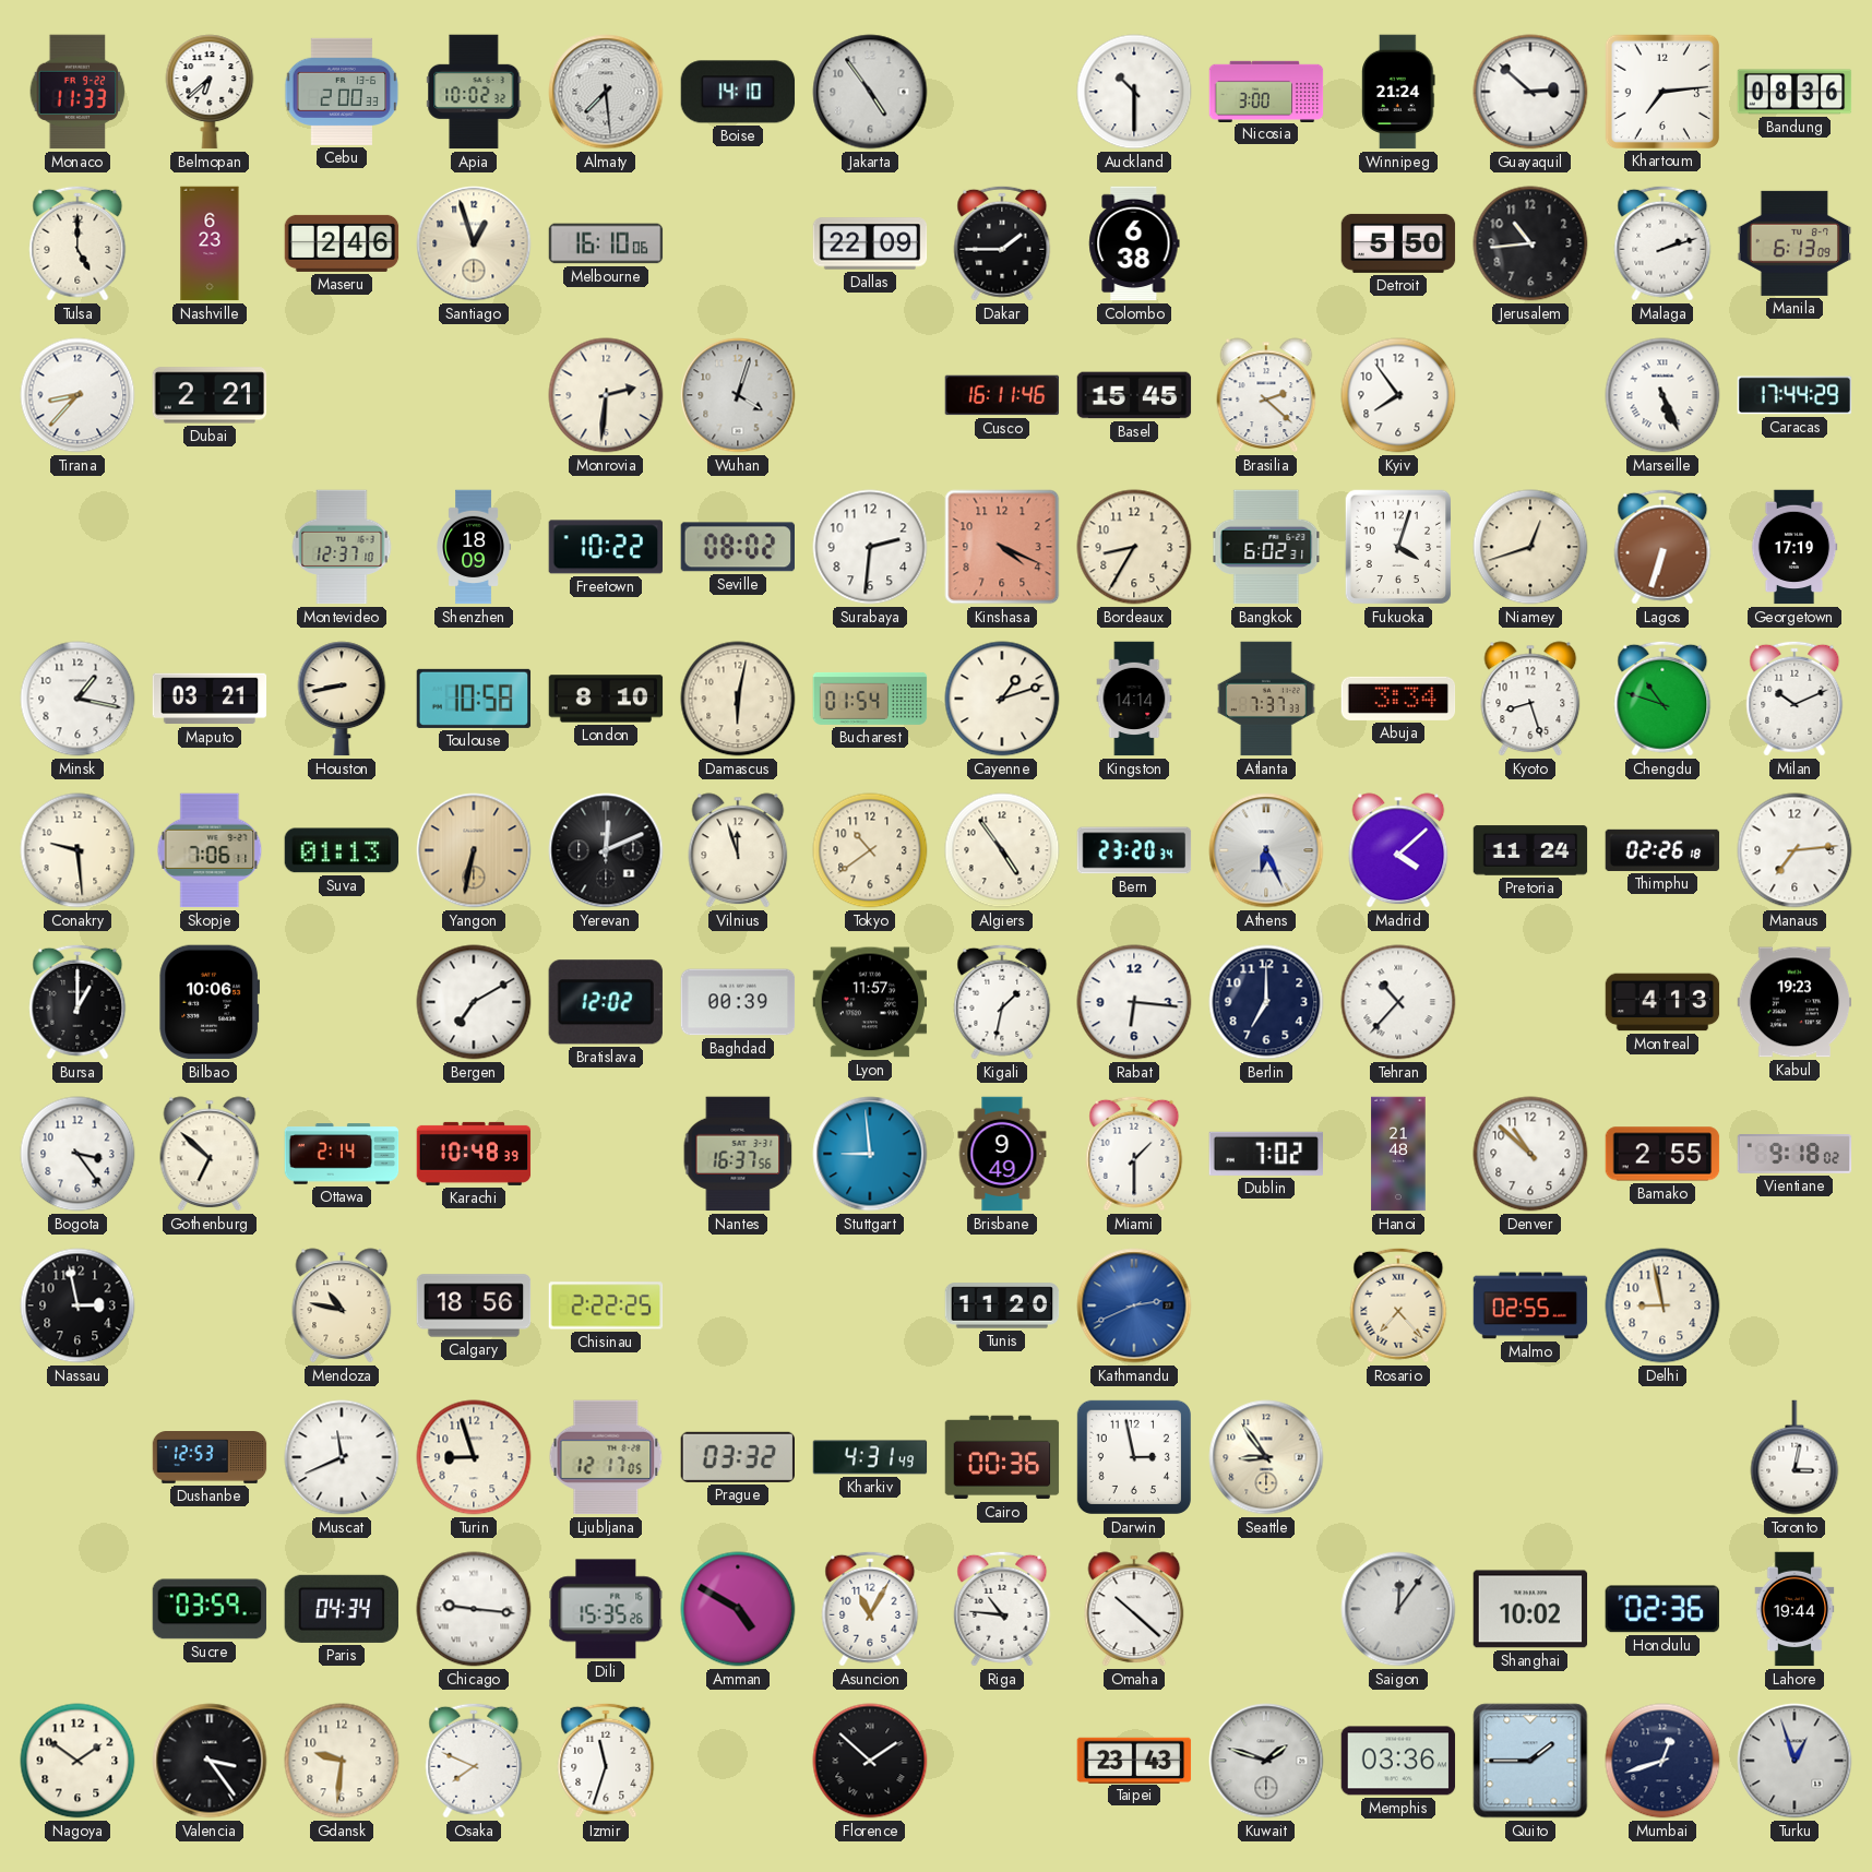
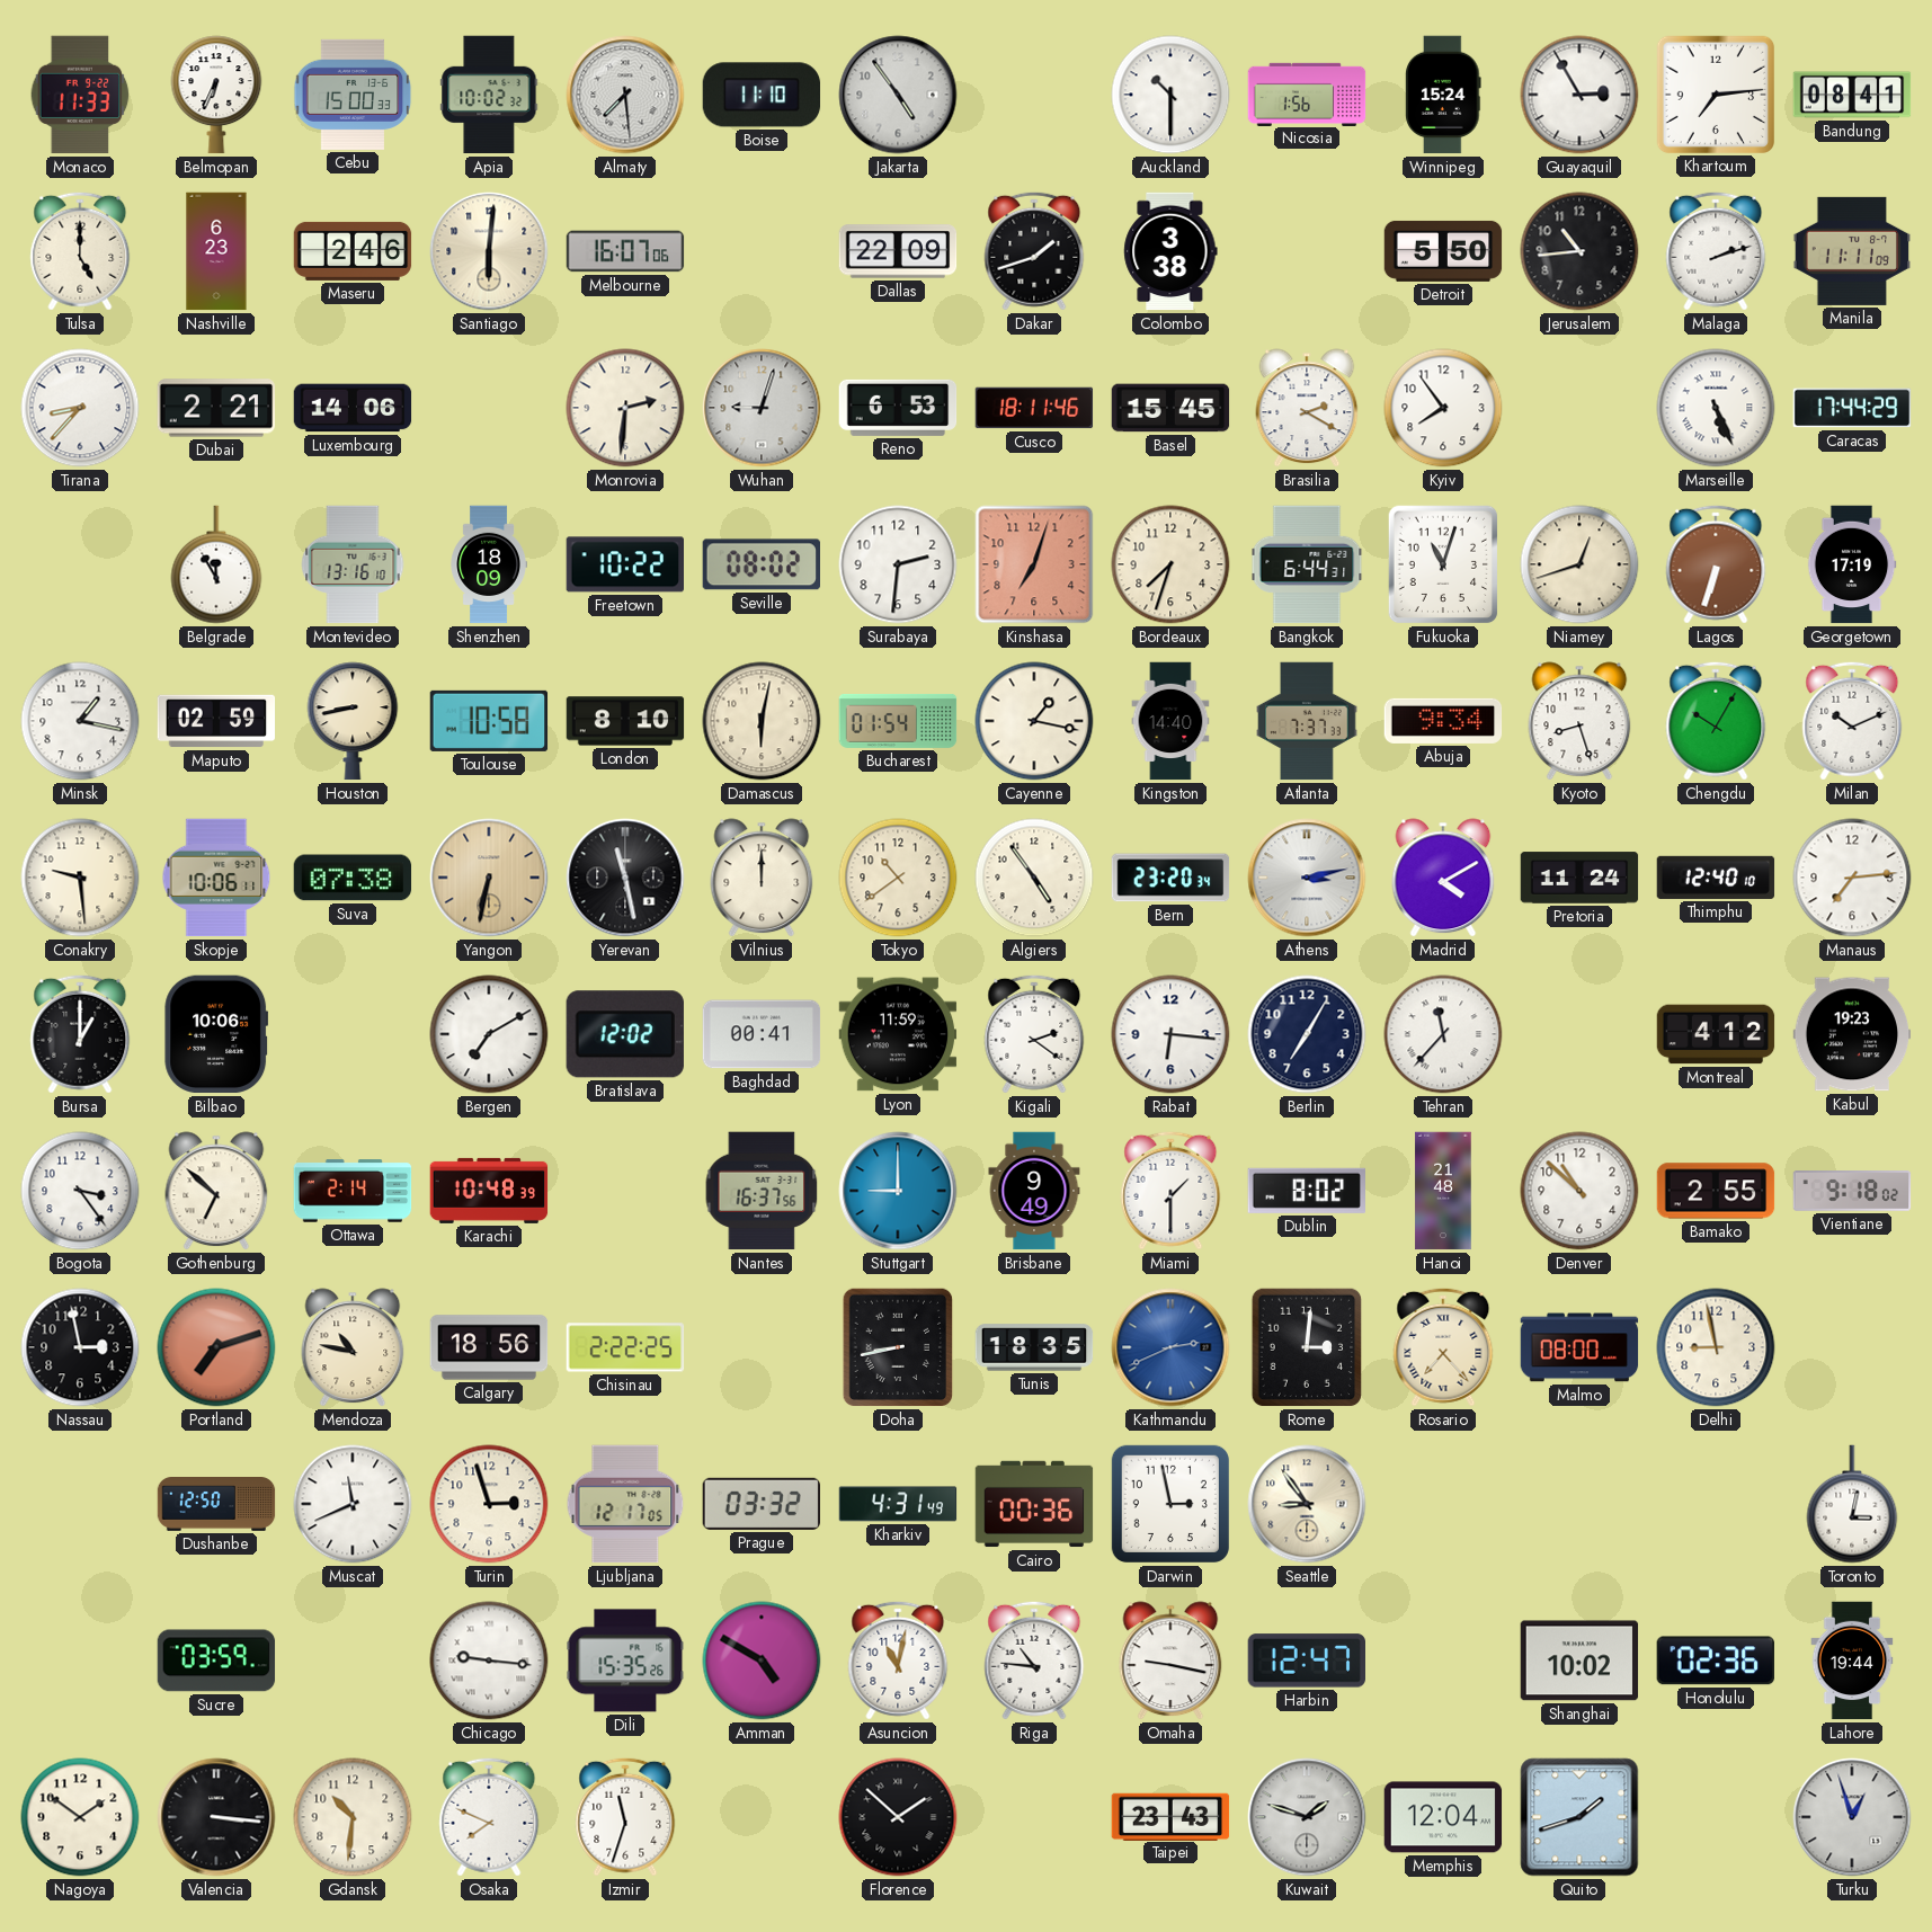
Belmopan: 6:38 -> 6:34 (216, 95)
Cebu: 2:00 -> 15:00 (353, 95)
Boise: 14:10 -> 11:10 (762, 95)
Nicosia: 3:00 -> 1:56 (1307, 94)
Winnipeg: 21:24 -> 15:24 (1443, 95)
Guayaquil: 2:52 -> 2:55 (1579, 95)
Bandung: 08:36 -> 08:41 (1852, 95)
Santiago: 12:57 -> 6:01 (489, 251)
Melbourne: 16:10 -> 16:07 (625, 251)
Dakar: 1:45 -> 1:42 (1034, 251)
Colombo: 6:38 -> 3:38 (1170, 251)
Manila: 6:13 -> 11:11 (1852, 251)
Luxembourg: none -> 14:06 (353, 408)
Wuhan: 4:03 -> 9:03 (762, 408)
Reno: none -> 6:53 (898, 408)
Cusco: 16:11 -> 18:11 (1034, 408)
Brasilia: 2:22 -> 2:20 (1307, 408)
Belgrade: none -> 11:55 (216, 564)
Montevideo: 12:37 -> 13:16 (353, 564)
Kinshasa: 4:19 -> 7:03 (1034, 564)
Bordeaux: 8:35 -> 7:33 (1170, 564)
Bangkok: 6:02 -> 6:44 (1307, 564)
Fukuoka: 4:03 -> 11:03 (1443, 564)
Maputo: 03:21 -> 02:59 (216, 721)
Cayenne: 1:12 -> 1:17 (1034, 721)
Kingston: 14:14 -> 14:40 (1170, 721)
Abuja: 3:34 -> 9:34 (1443, 721)
Chengdu: 10:48 -> 10:05 (1716, 721)
Skopje: 7:06 -> 10:06 (216, 878)
Suva: 01:13 -> 07:38 (353, 878)
Yerevan: 12:11 -> 11:28 (625, 878)
Vilnius: 11:57 -> 12:00 (762, 878)
Athens: 6:26 -> 3:13 (1307, 878)
Madrid: 4:08 -> 4:10 (1443, 878)
Thimphu: 02:26 -> 12:40 (1716, 878)
Baghdad: 00:39 -> 00:41 (762, 1034)
Lyon: 11:57 -> 11:59 (898, 1034)
Kigali: 1:32 -> 2:21 (1034, 1034)
Berlin: 7:00 -> 7:05 (1307, 1034)
Tehran: 10:37 -> 11:37 (1443, 1034)
Montreal: 4:13 -> 4:12 (1716, 1034)
Stuttgart: 8:59 -> 9:00 (898, 1191)
Dublin: 7:02 -> 8:02 (1306, 1191)
Portland: none -> 7:12 (216, 1347)
Doha: none -> 8:43 (898, 1347)
Tunis: 11:20 -> 18:35 (1034, 1347)
Rome: none -> 3:01 (1307, 1347)
Malmo: 02:55 -> 08:00 (1579, 1347)
Dushanbe: 12:53 -> 12:50 (216, 1504)
Turin: 8:57 -> 2:57 (489, 1504)
Paris: 04:34 -> none (341, 1609)
Asuncion: 11:05 -> 11:02 (898, 1661)
Omaha: 10:22 -> 9:17 (1170, 1661)
Harbin: none -> 12:47 (1306, 1661)
Saigon: 12:06 -> none (1398, 1609)
Valencia: 3:24 -> 3:16 (216, 1817)
Gdansk: 9:31 -> 10:31 (353, 1817)
Memphis: 03:36 -> 12:04 (1443, 1817)
Quito: 1:45 -> 1:42 (1579, 1817)
Mumbai: 12:42 -> none (1662, 1761)
